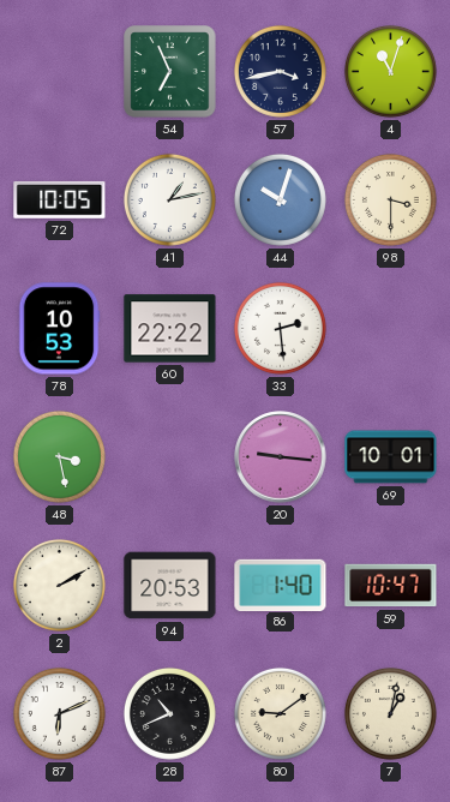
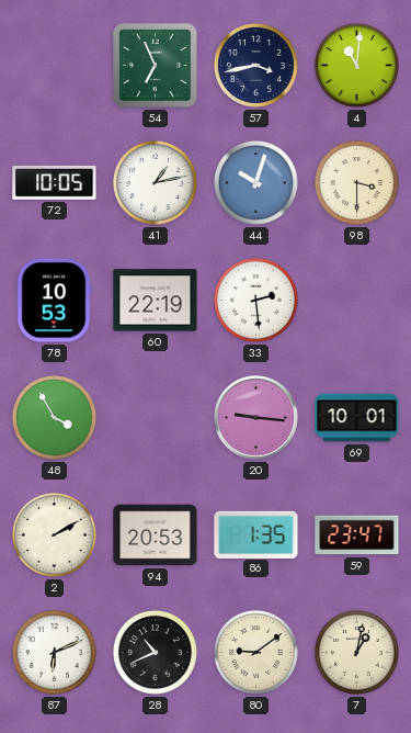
4: 11:03 -> 11:01 (356, 65)
60: 22:22 -> 22:19 (156, 301)
48: 3:28 -> 3:55 (54, 417)
86: 1:40 -> 1:35 (256, 534)
59: 10:47 -> 23:47 (357, 535)
